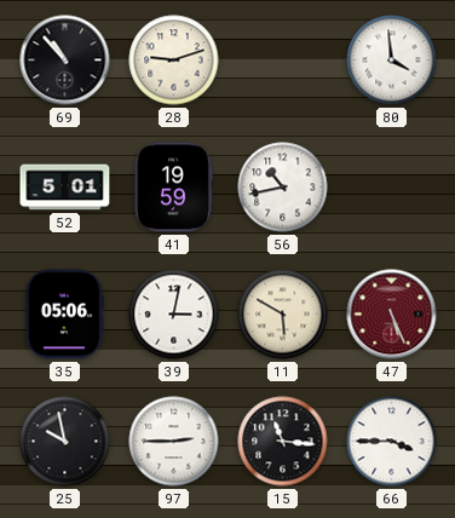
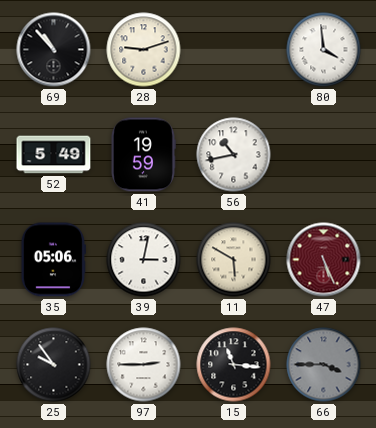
52: 5:01 -> 5:49 (54, 155)
25: 9:58 -> 9:54 (54, 365)
66 dial: white -> grey (324, 365)
